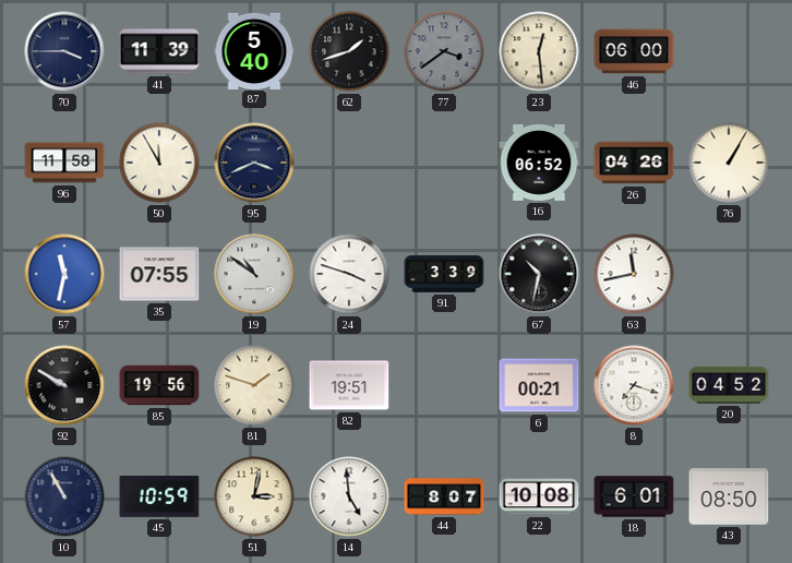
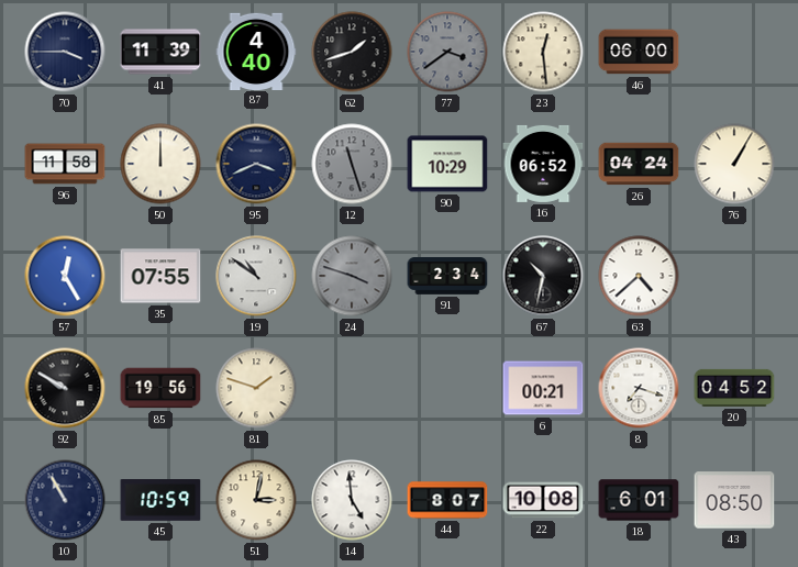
87: 5:40 -> 4:40 (256, 51)
50: 11:55 -> 12:00 (160, 164)
12: none -> 11:27 (352, 164)
90: none -> 10:29 (447, 164)
26: 04:26 -> 04:24 (639, 164)
57: 11:32 -> 12:25 (65, 276)
24 dial: white -> grey (352, 276)
91: 3:39 -> 2:34 (447, 277)
63: 11:43 -> 4:38 (639, 276)
82: 19:51 -> none (349, 385)
